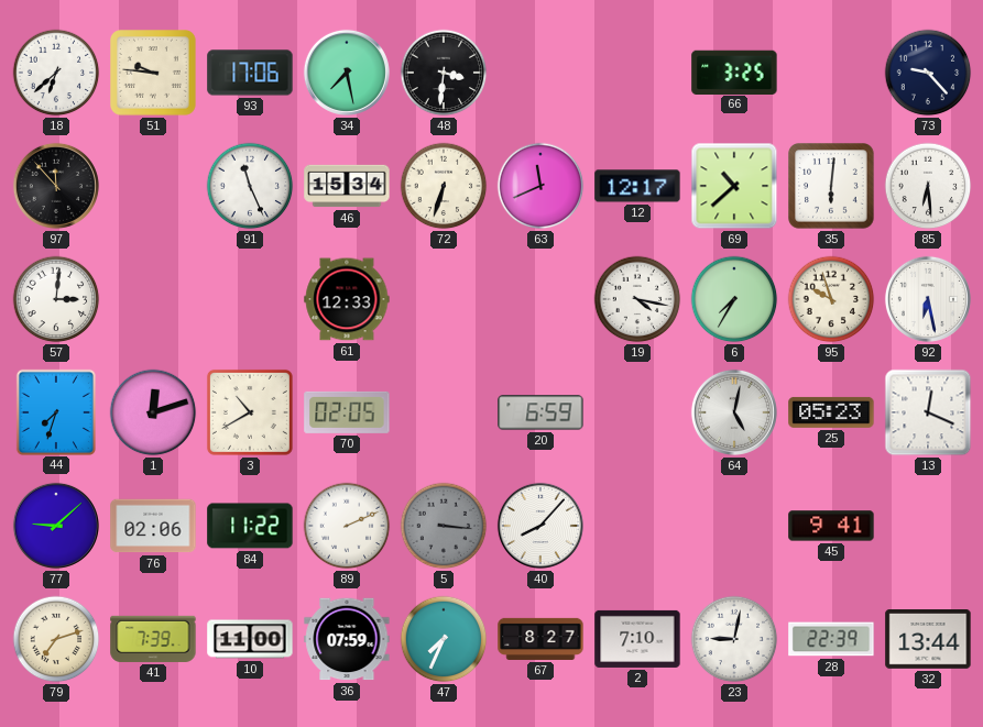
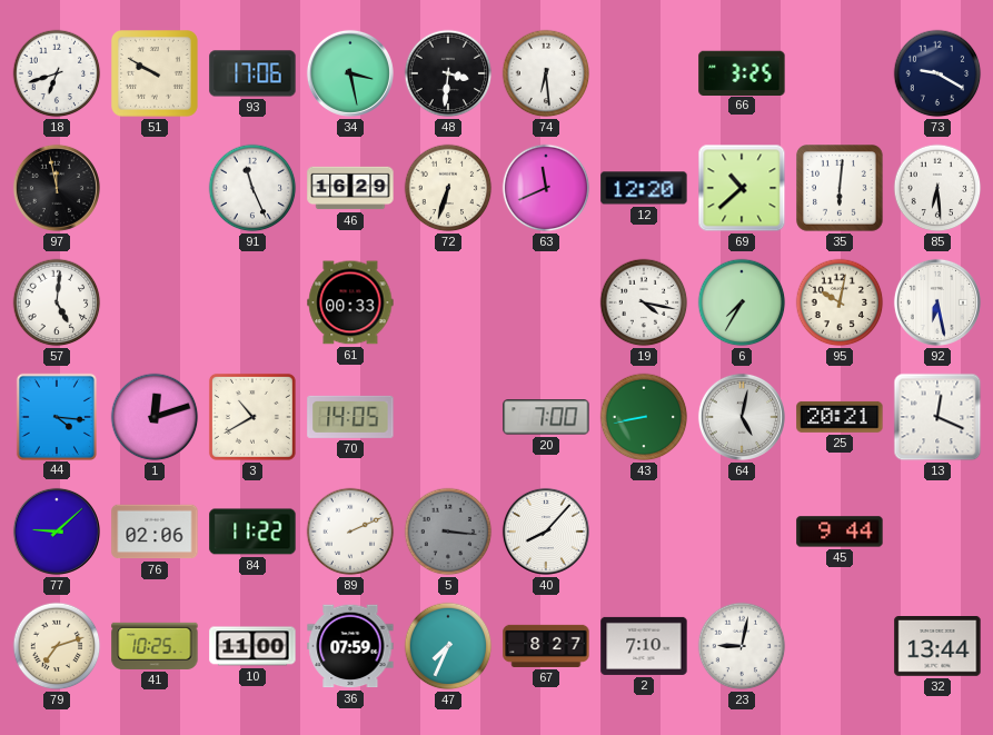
18: 6:38 -> 6:42 (57, 73)
51: 9:46 -> 9:50 (156, 75)
34: 7:28 -> 3:28 (350, 73)
74: none -> 6:29 (546, 73)
73: 9:23 -> 9:20 (937, 73)
97: 11:53 -> 11:58 (57, 188)
46: 15:34 -> 16:29 (350, 188)
12: 12:17 -> 12:20 (644, 188)
57: 3:01 -> 5:01 (57, 302)
61: 12:33 -> 00:33 (350, 302)
95: 9:57 -> 10:02 (840, 302)
44: 7:33 -> 4:16 (57, 416)
70: 02:05 -> 14:05 (350, 417)
20: 6:59 -> 7:00 (546, 417)
43: none -> 8:43 (644, 417)
25: 05:23 -> 20:21 (840, 417)
45: 9:41 -> 9:44 (840, 532)
41: 7:39 -> 10:25 (155, 646)
28: 22:39 -> none (831, 639)
